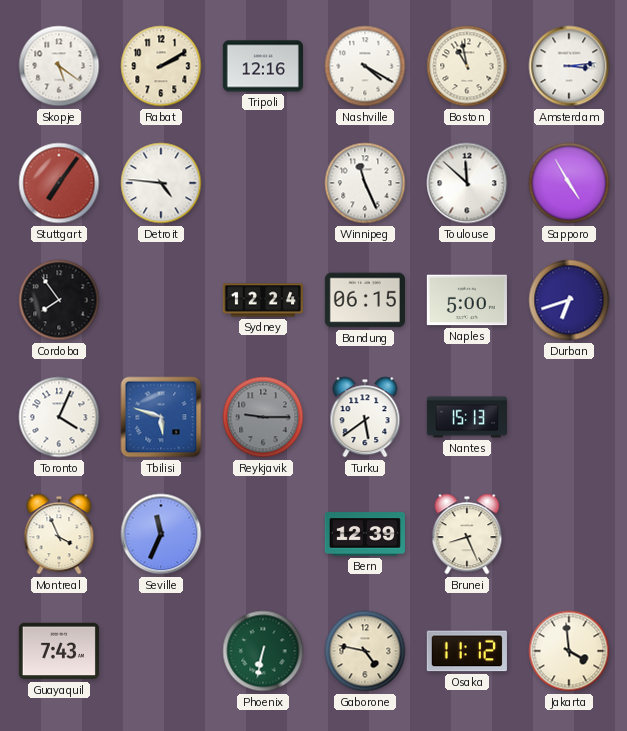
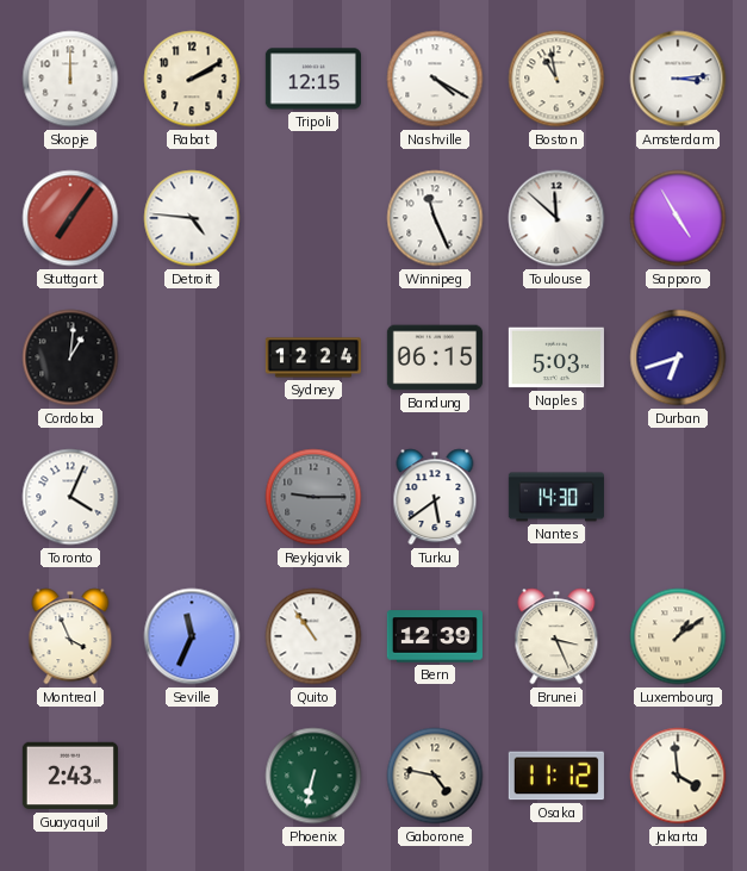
Skopje: 5:21 -> 12:00 (70, 79)
Tripoli: 12:16 -> 12:15 (313, 79)
Cordoba: 7:54 -> 1:01 (70, 357)
Naples: 5:00 -> 5:03 (556, 357)
Tbilisi: 5:48 -> none (161, 417)
Nantes: 15:13 -> 14:30 (556, 497)
Quito: none -> 10:54 (313, 636)
Brunei: 8:26 -> 3:26 (556, 636)
Luxembourg: none -> 1:09 (678, 636)
Guayaquil: 7:43 -> 2:43 (70, 776)
